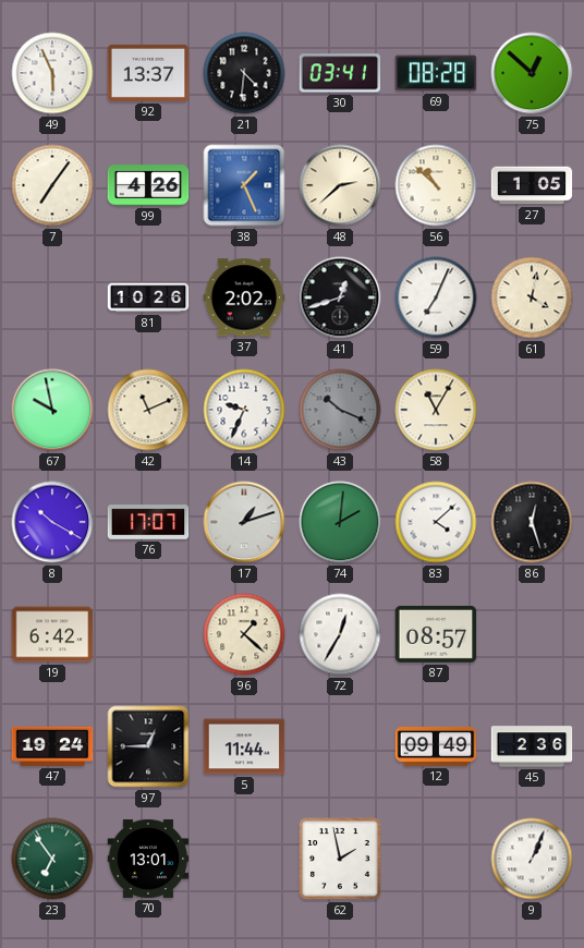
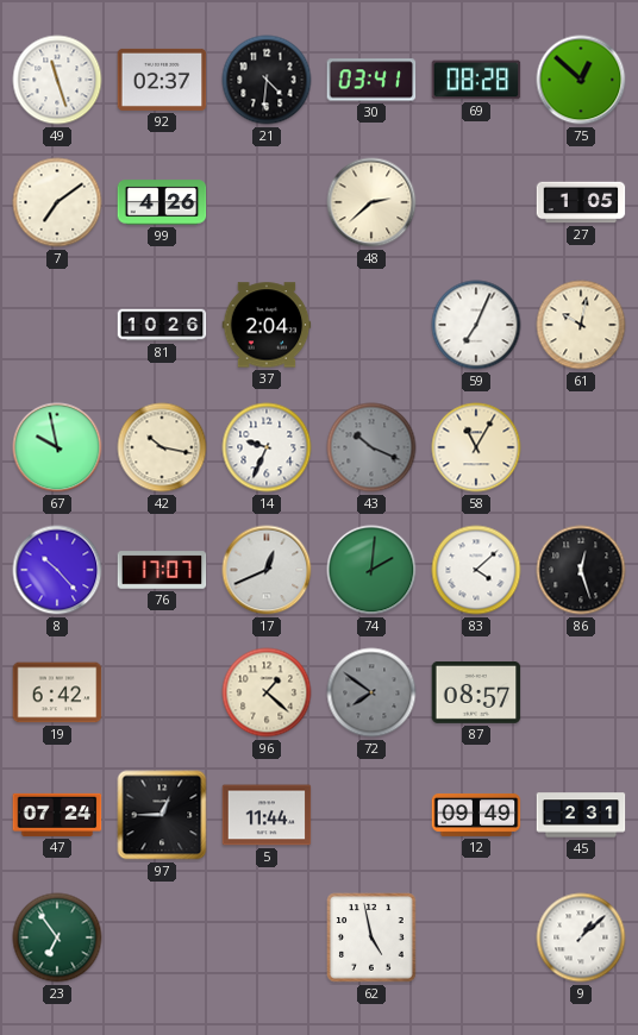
49: 5:56 -> 11:27 (57, 80)
92: 13:37 -> 02:37 (162, 80)
7: 7:06 -> 7:09 (57, 202)
38: 1:26 -> none (244, 185)
56: 10:52 -> none (436, 185)
37: 2:02 -> 2:04 (267, 325)
41: 12:42 -> none (340, 297)
61: 4:02 -> 10:02 (581, 325)
42: 11:11 -> 10:17 (162, 447)
8: 10:20 -> 10:23 (57, 570)
17: 1:12 -> 12:41 (267, 570)
72: 12:35 -> 7:51 (371, 692)
72 dial: white -> grey (371, 692)
47: 19:24 -> 07:24 (57, 815)
45: 2:36 -> 2:31 (581, 815)
70: 13:01 -> none (148, 859)
62: 1:58 -> 4:58 (371, 937)
9: 1:04 -> 1:08 (581, 937)
